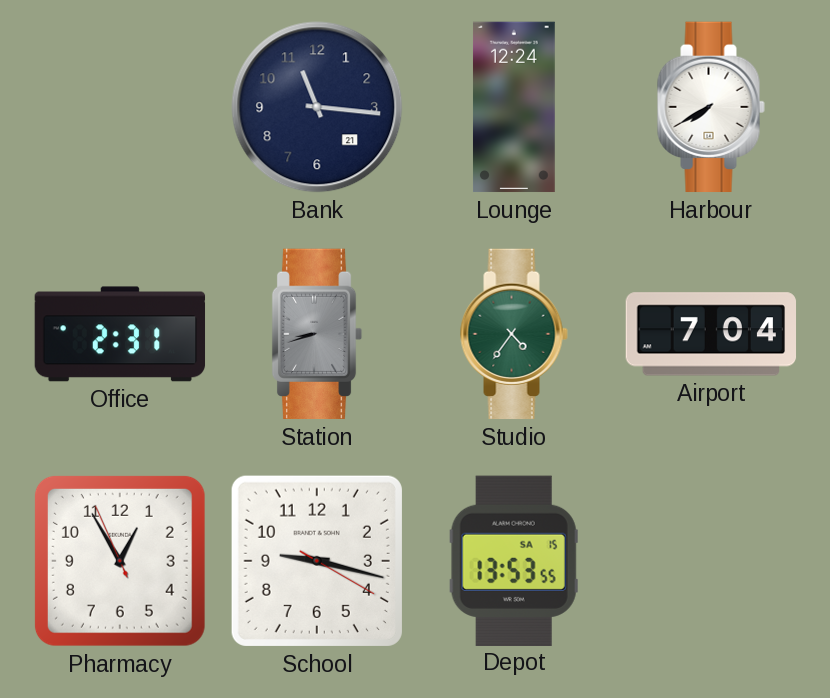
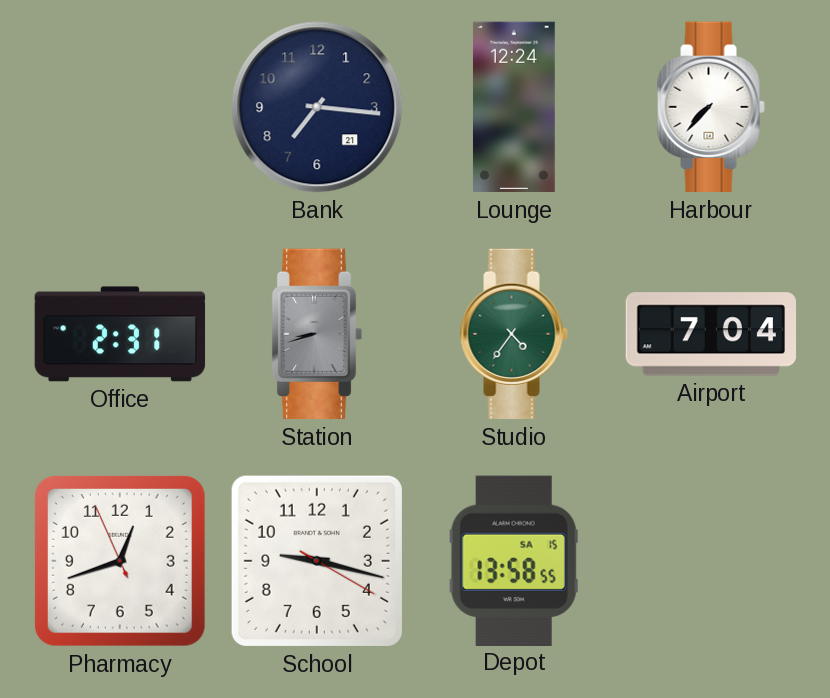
Bank: 11:16 -> 7:16 (317, 107)
Harbour: 7:40 -> 7:37 (711, 107)
Pharmacy: 12:54 -> 12:41 (120, 561)
Depot: 13:53 -> 13:58 (514, 560)
